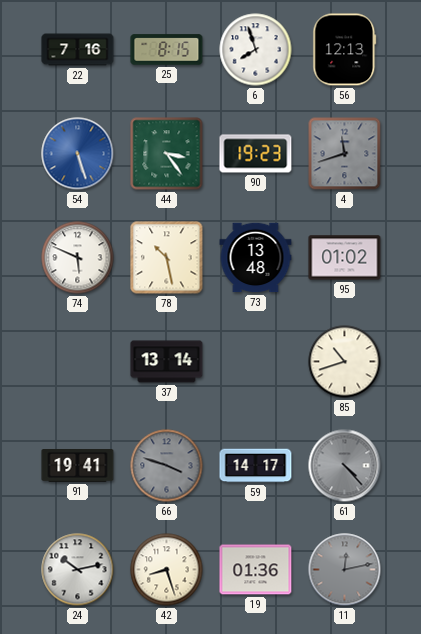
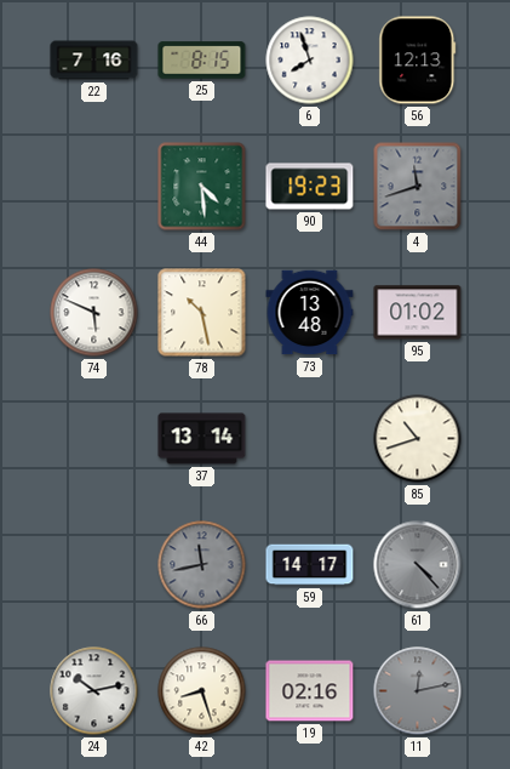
54: 5:27 -> none (78, 154)
44: 3:24 -> 4:29 (202, 187)
91: 19:41 -> none (78, 466)
66: 3:48 -> 11:43 (202, 565)
19: 01:36 -> 02:16 (310, 691)
